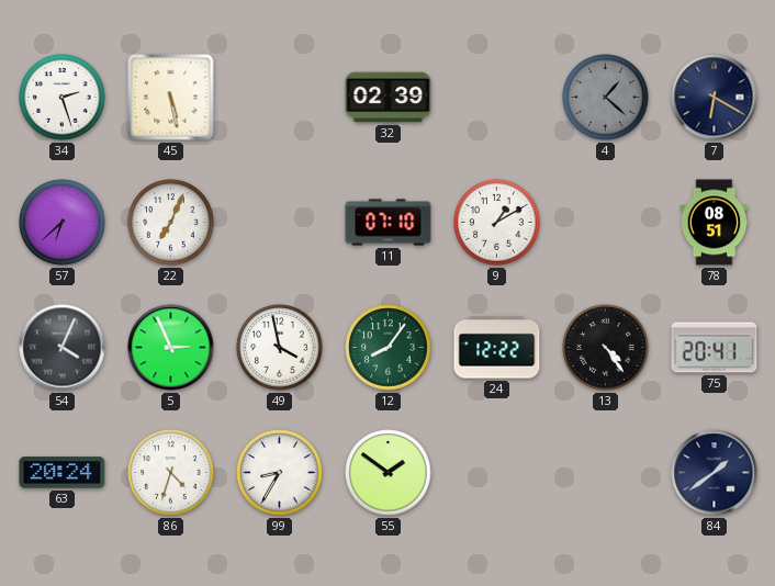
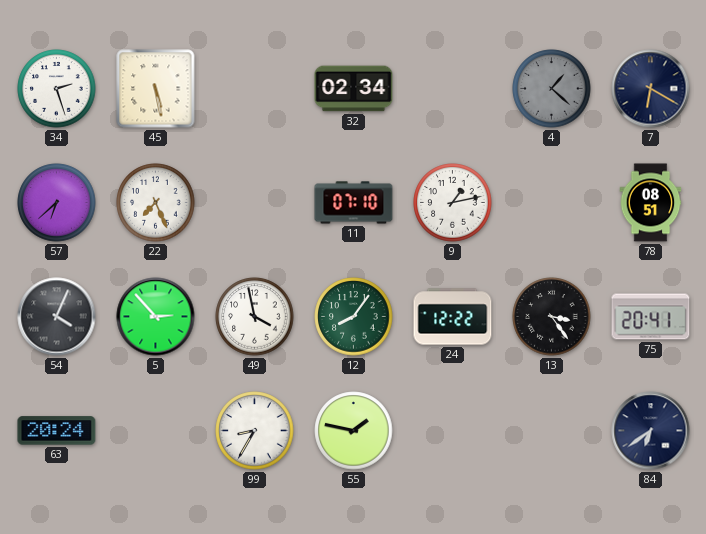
32: 02:39 -> 02:34 (354, 89)
22: 7:04 -> 7:26 (156, 203)
9: 1:10 -> 1:13 (453, 203)
5: 2:56 -> 2:53 (156, 317)
13: 4:24 -> 3:24 (552, 317)
86: 4:33 -> none (171, 473)
55: 1:51 -> 1:47 (354, 431)
84: 1:39 -> 6:39 (651, 431)
